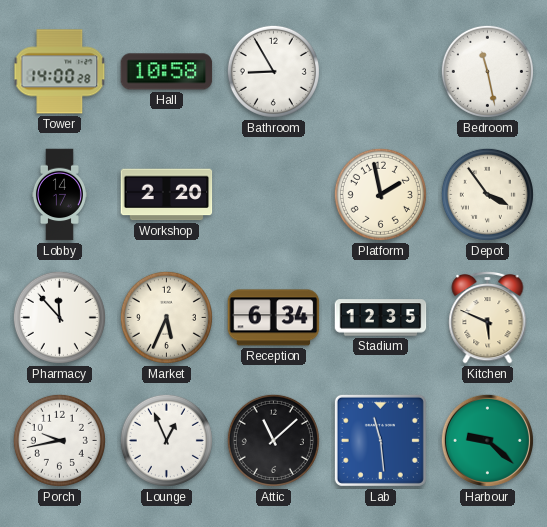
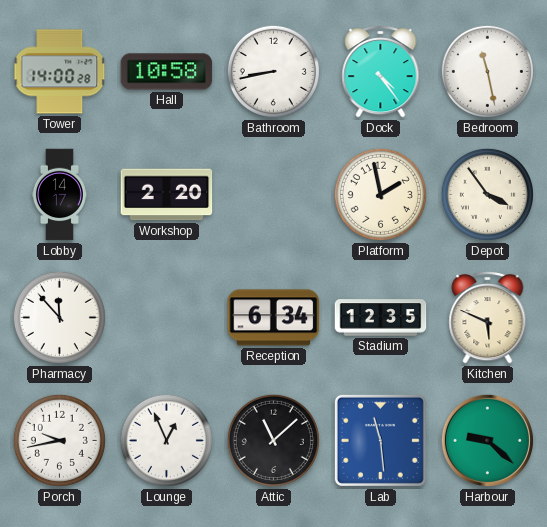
Bathroom: 8:55 -> 8:43 (273, 71)
Dock: none -> 4:24 (381, 71)
Market: 5:34 -> none (166, 317)
